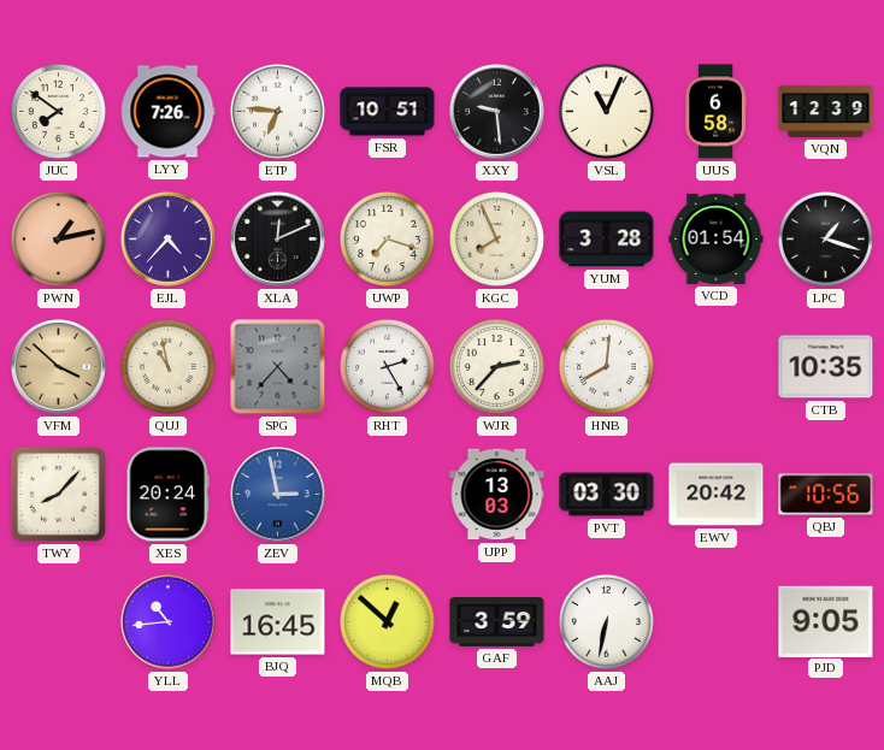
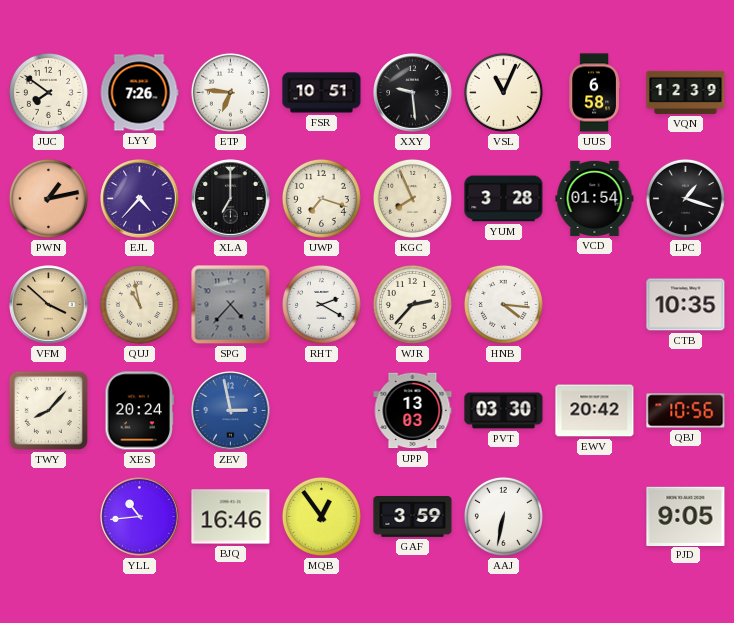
XLA: 12:11 -> 7:00 (231, 199)
RHT: 2:25 -> 2:20 (321, 304)
HNB: 8:01 -> 4:16 (503, 304)
BJQ: 16:45 -> 16:46 (231, 517)
MQB: 12:52 -> 12:54 (321, 516)
